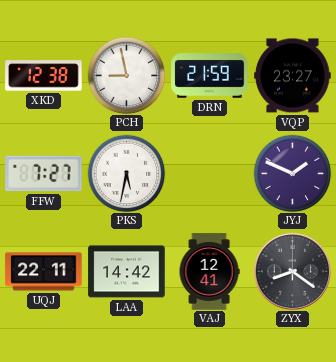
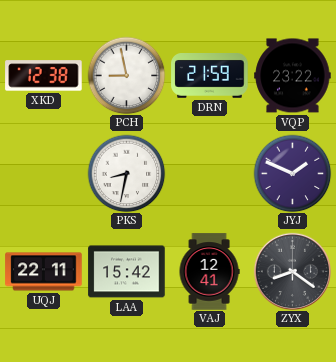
VQP: 23:27 -> 23:22 (293, 76)
FFW: 7:27 -> none (44, 174)
PKS: 5:32 -> 8:32 (126, 173)
LAA: 14:42 -> 15:42 (127, 272)
